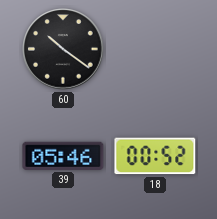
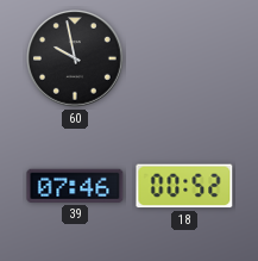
60: 10:21 -> 9:58 (75, 58)
39: 05:46 -> 07:46 (75, 186)
